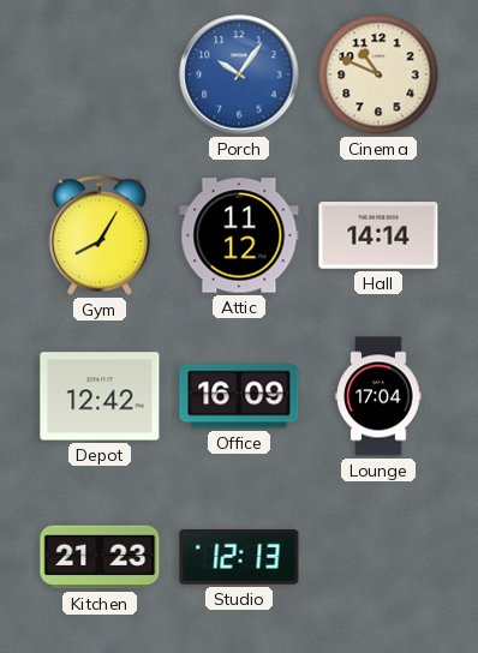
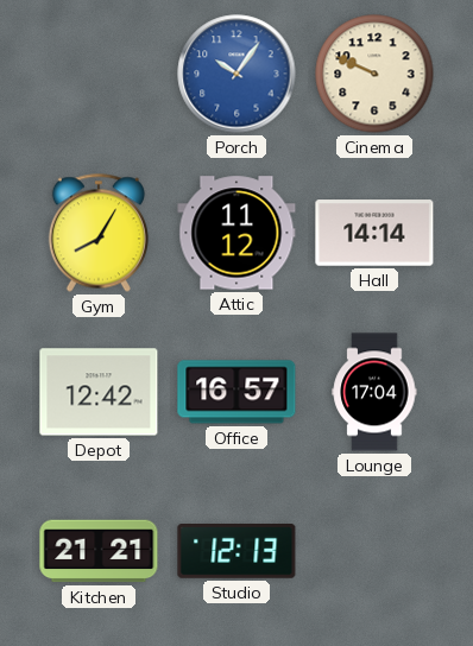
Cinema: 10:49 -> 9:49 (374, 74)
Office: 16:09 -> 16:57 (236, 392)
Kitchen: 21:23 -> 21:21 (99, 551)
